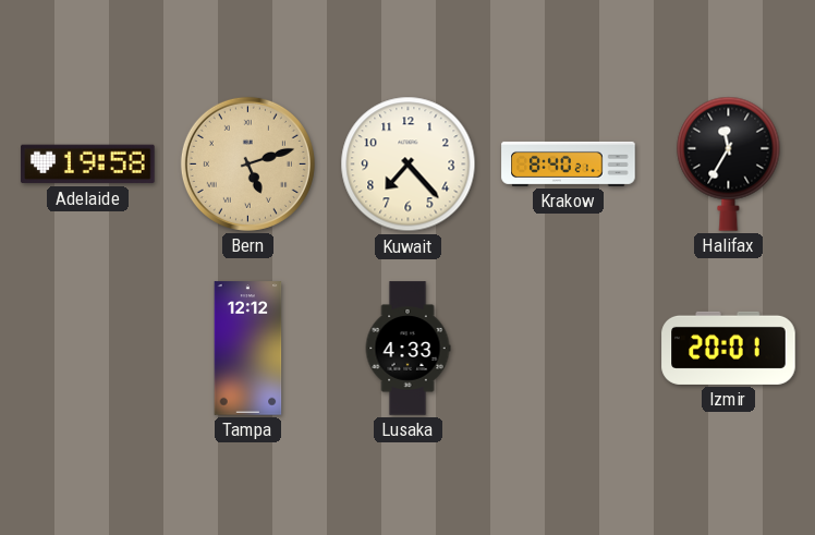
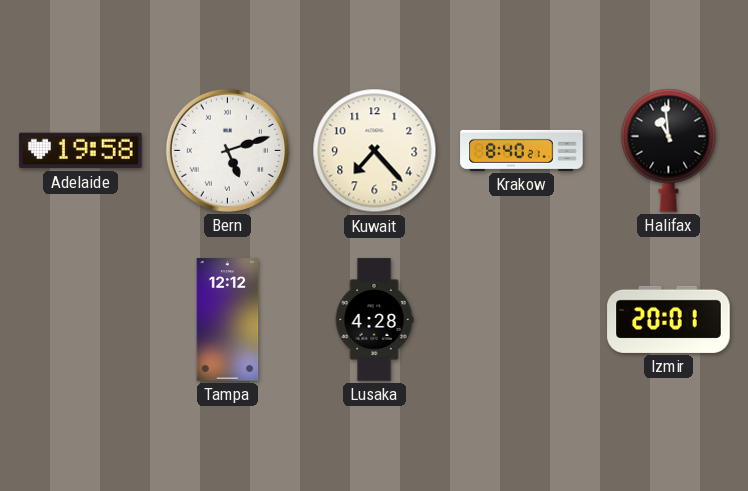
Bern dial: champagne -> white (227, 150)
Halifax: 11:35 -> 10:59 (669, 150)
Lusaka: 4:33 -> 4:28 (374, 320)
